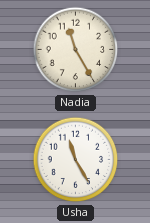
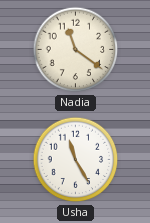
Nadia: 11:25 -> 11:21 (76, 50)
